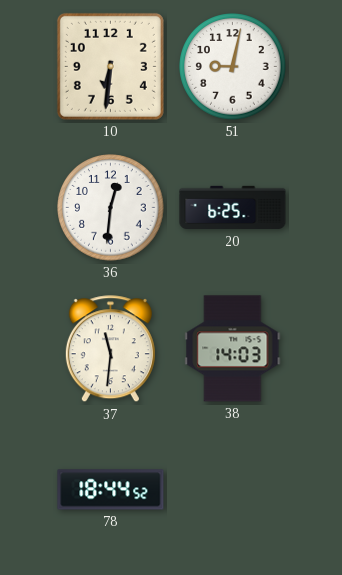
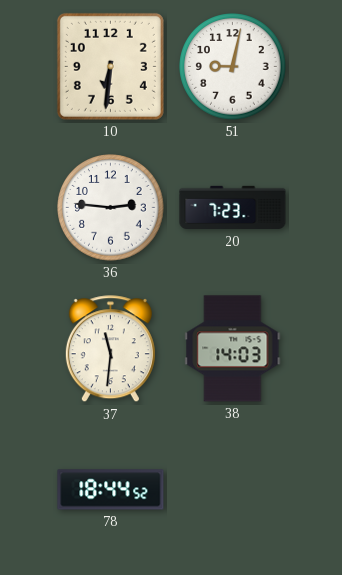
36: 12:31 -> 2:46 (111, 208)
20: 6:25 -> 7:23 (233, 208)
